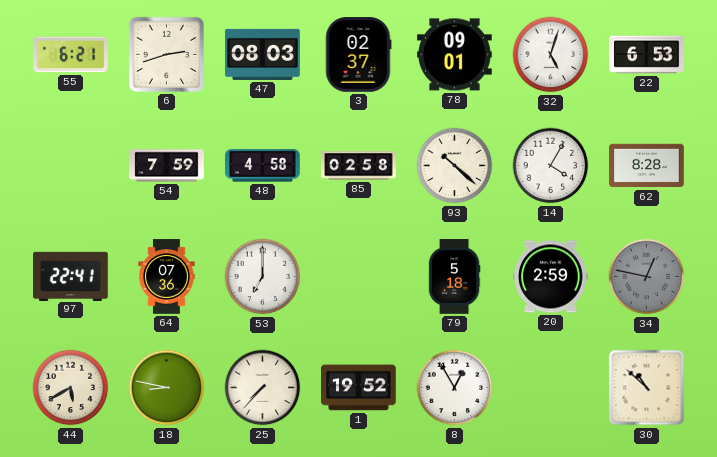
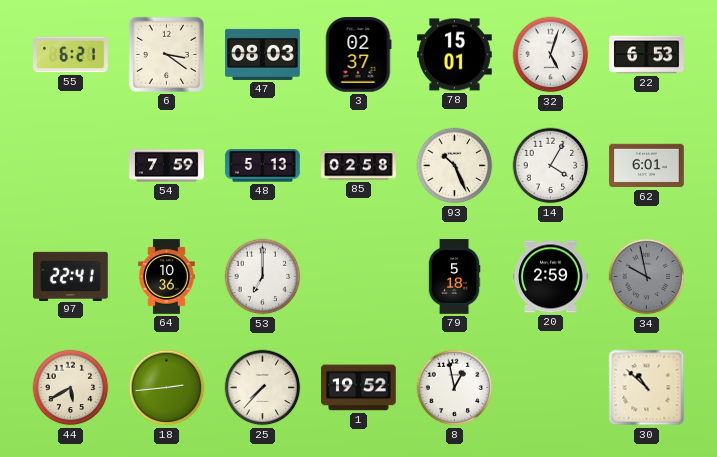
6: 2:42 -> 3:21 (166, 54)
78: 09:01 -> 15:01 (455, 55)
48: 4:58 -> 5:13 (263, 166)
93: 10:22 -> 10:26 (455, 166)
62: 8:28 -> 6:01 (647, 166)
64: 07:36 -> 10:36 (167, 277)
34: 12:47 -> 9:58 (647, 277)
18: 8:47 -> 2:44 (167, 388)
8: 12:55 -> 12:58 (455, 388)
